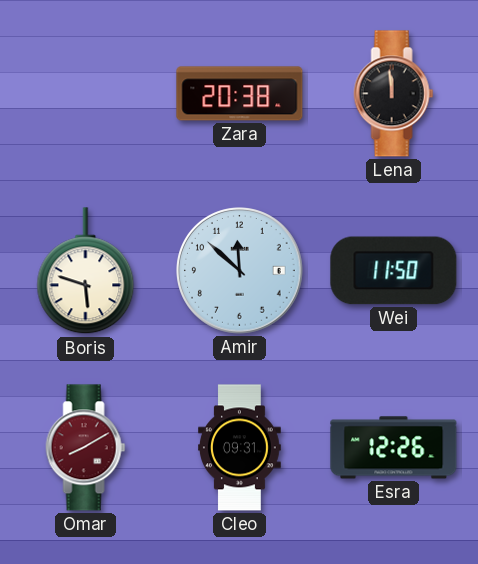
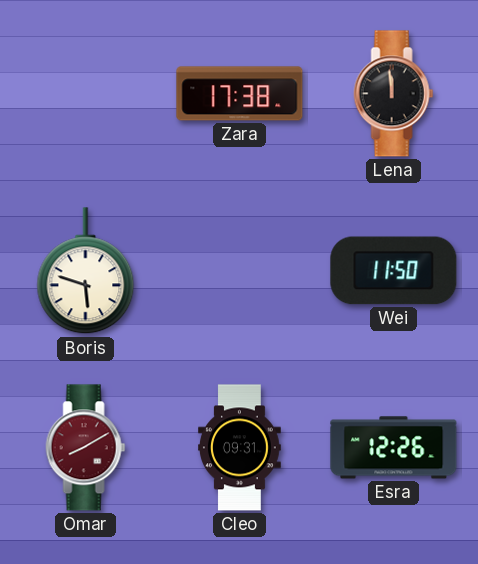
Zara: 20:38 -> 17:38 (240, 94)
Amir: 11:52 -> none (240, 271)
